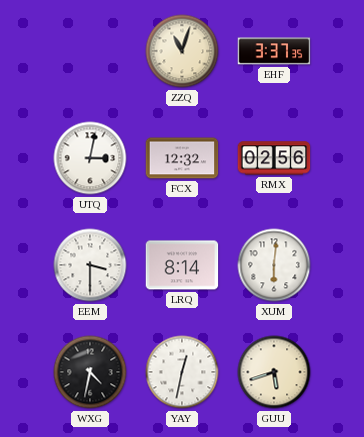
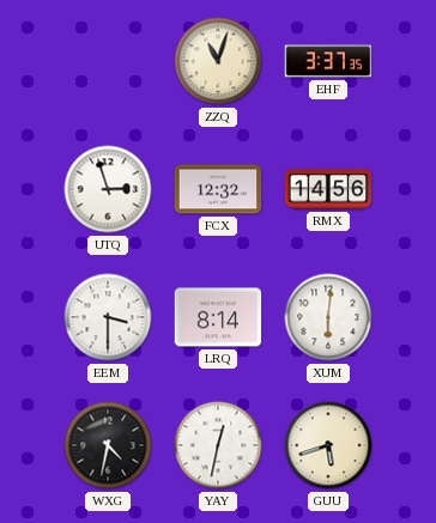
UTQ: 3:02 -> 2:57 (108, 189)
RMX: 02:56 -> 14:56 (328, 189)
